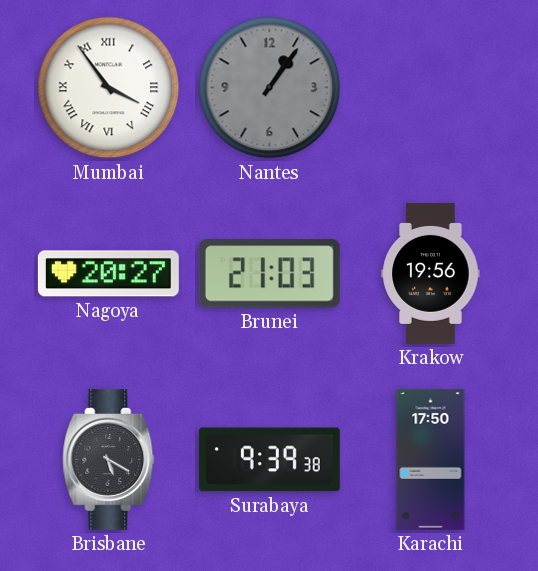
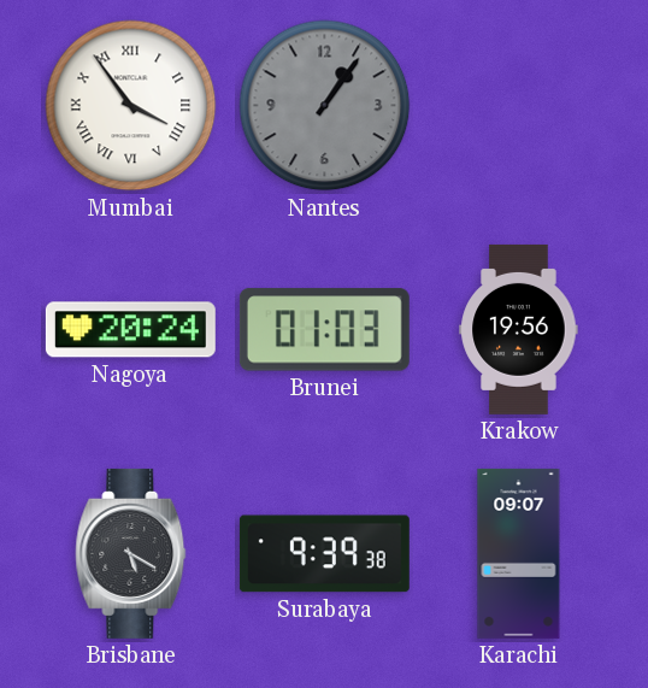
Nagoya: 20:27 -> 20:24 (130, 330)
Brunei: 21:03 -> 01:03 (324, 330)
Karachi: 17:50 -> 09:07 (519, 553)
